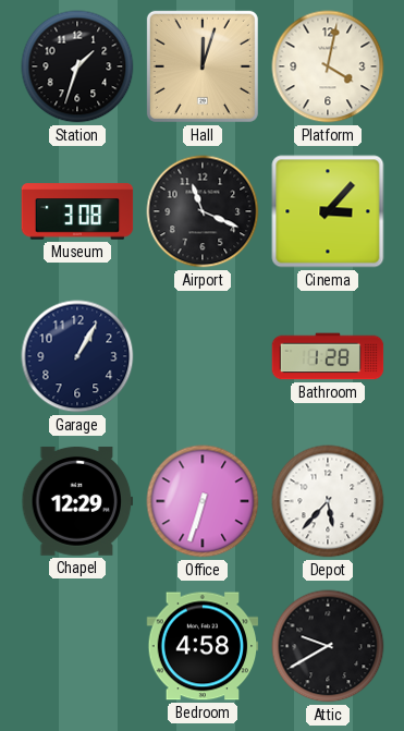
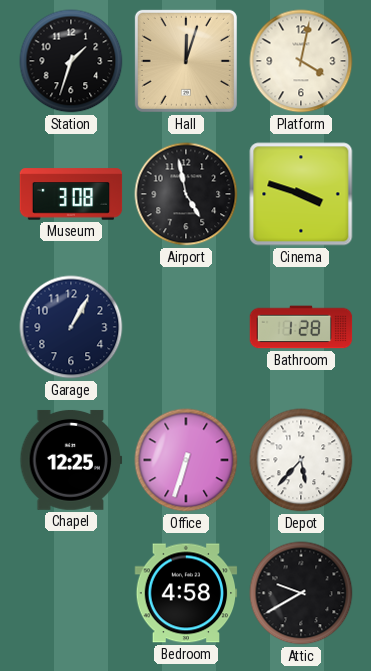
Airport: 11:19 -> 4:58 (186, 194)
Cinema: 3:07 -> 3:48 (301, 194)
Chapel: 12:29 -> 12:25 (71, 460)
